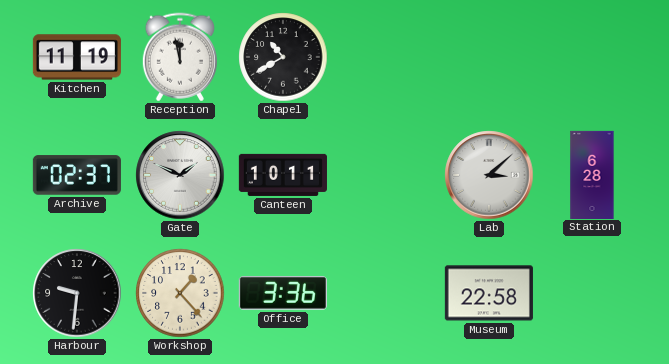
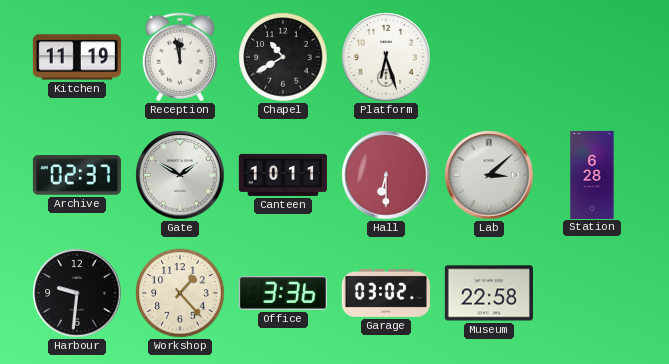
Platform: none -> 6:27 (386, 57)
Gate: 1:49 -> 1:50 (180, 175)
Hall: none -> 6:30 (386, 175)
Garage: none -> 03:02 (386, 293)
